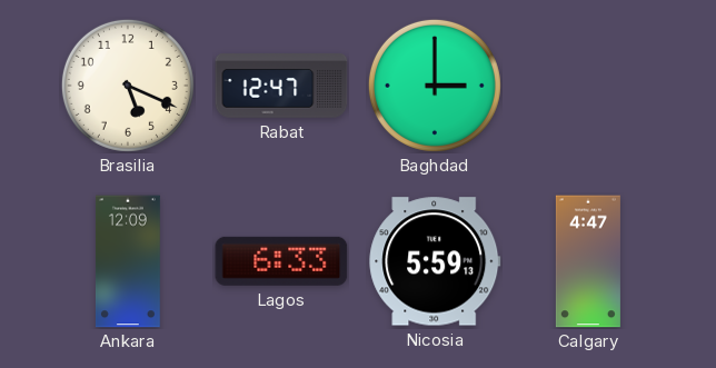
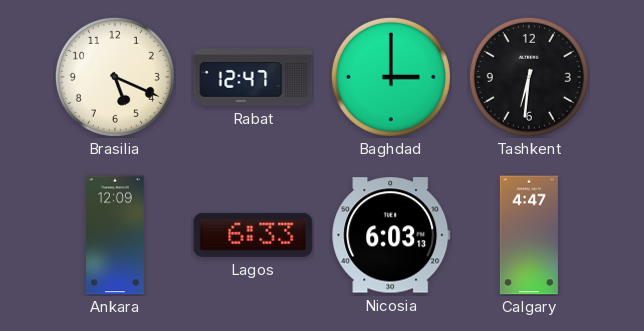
Tashkent: none -> 6:31 (529, 77)
Nicosia: 5:59 -> 6:03 (391, 235)
